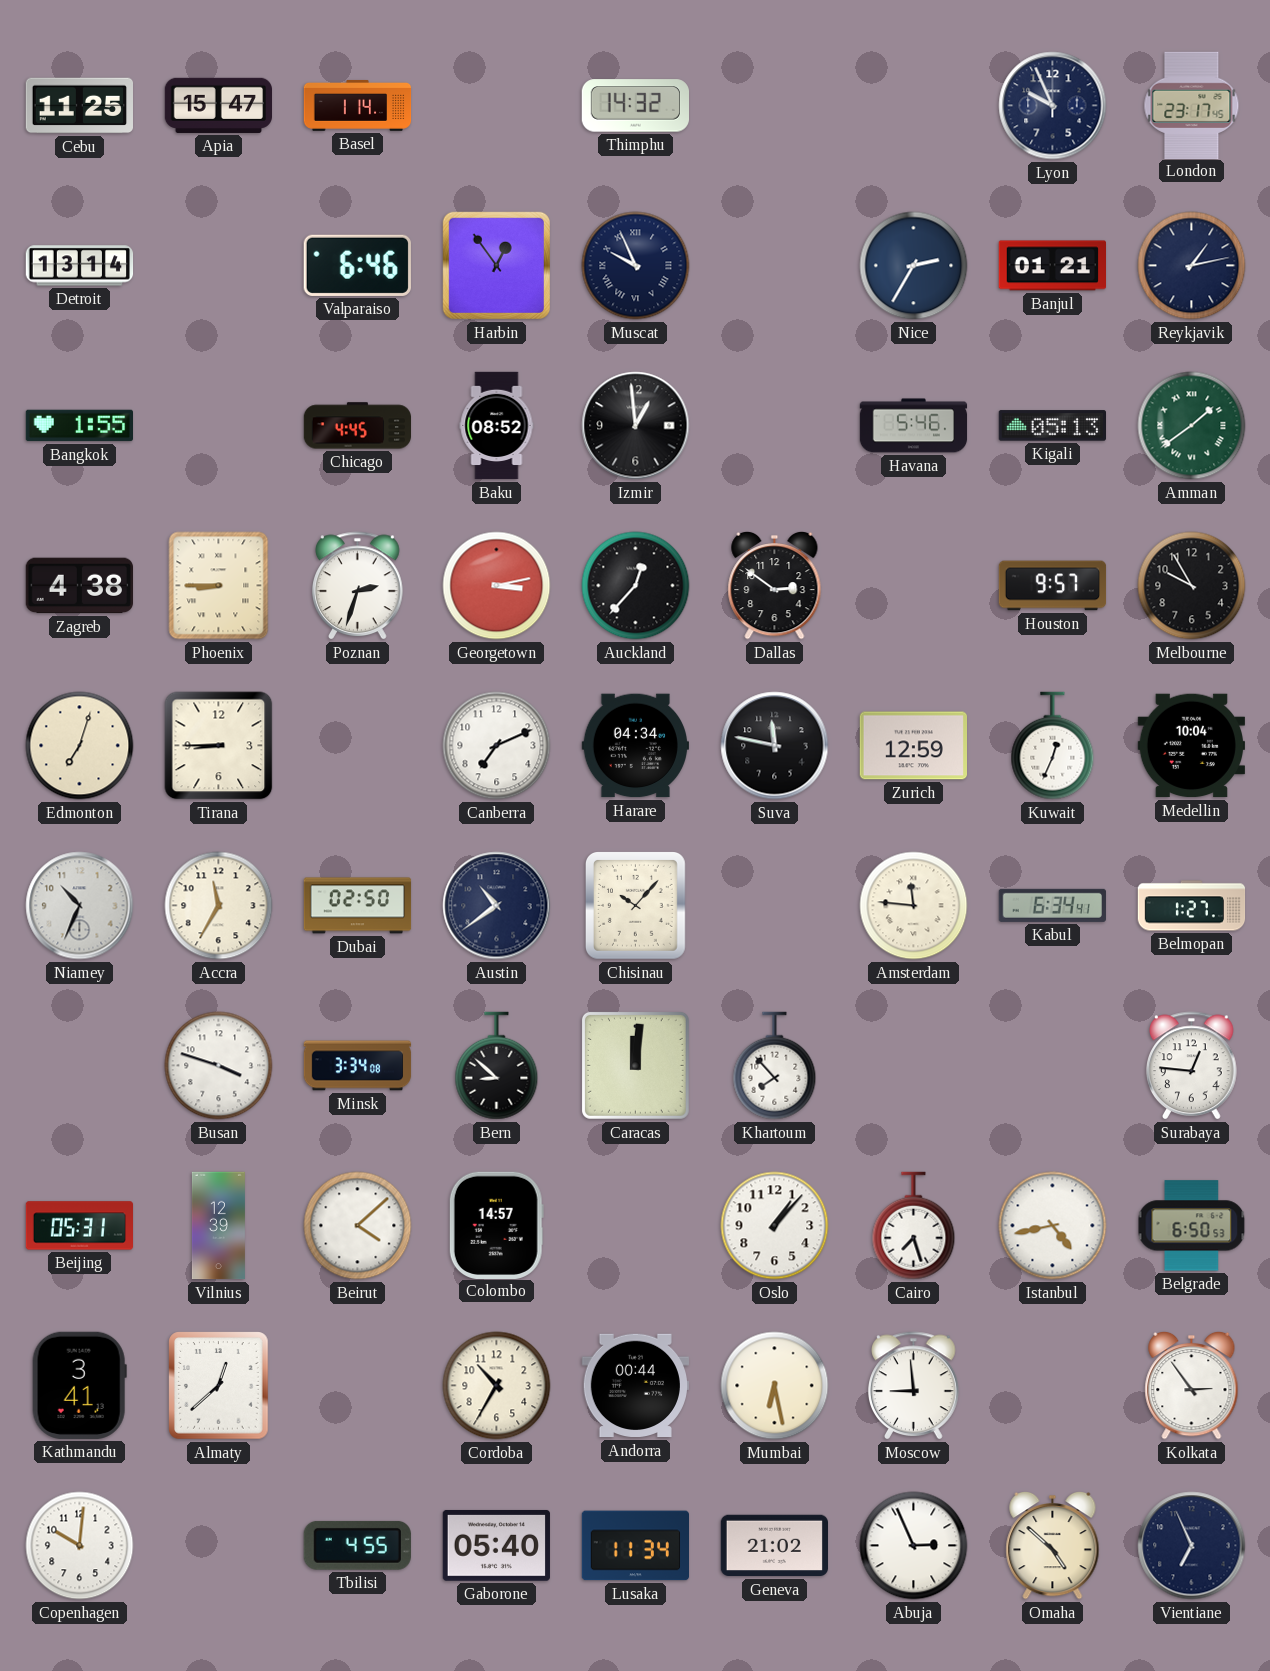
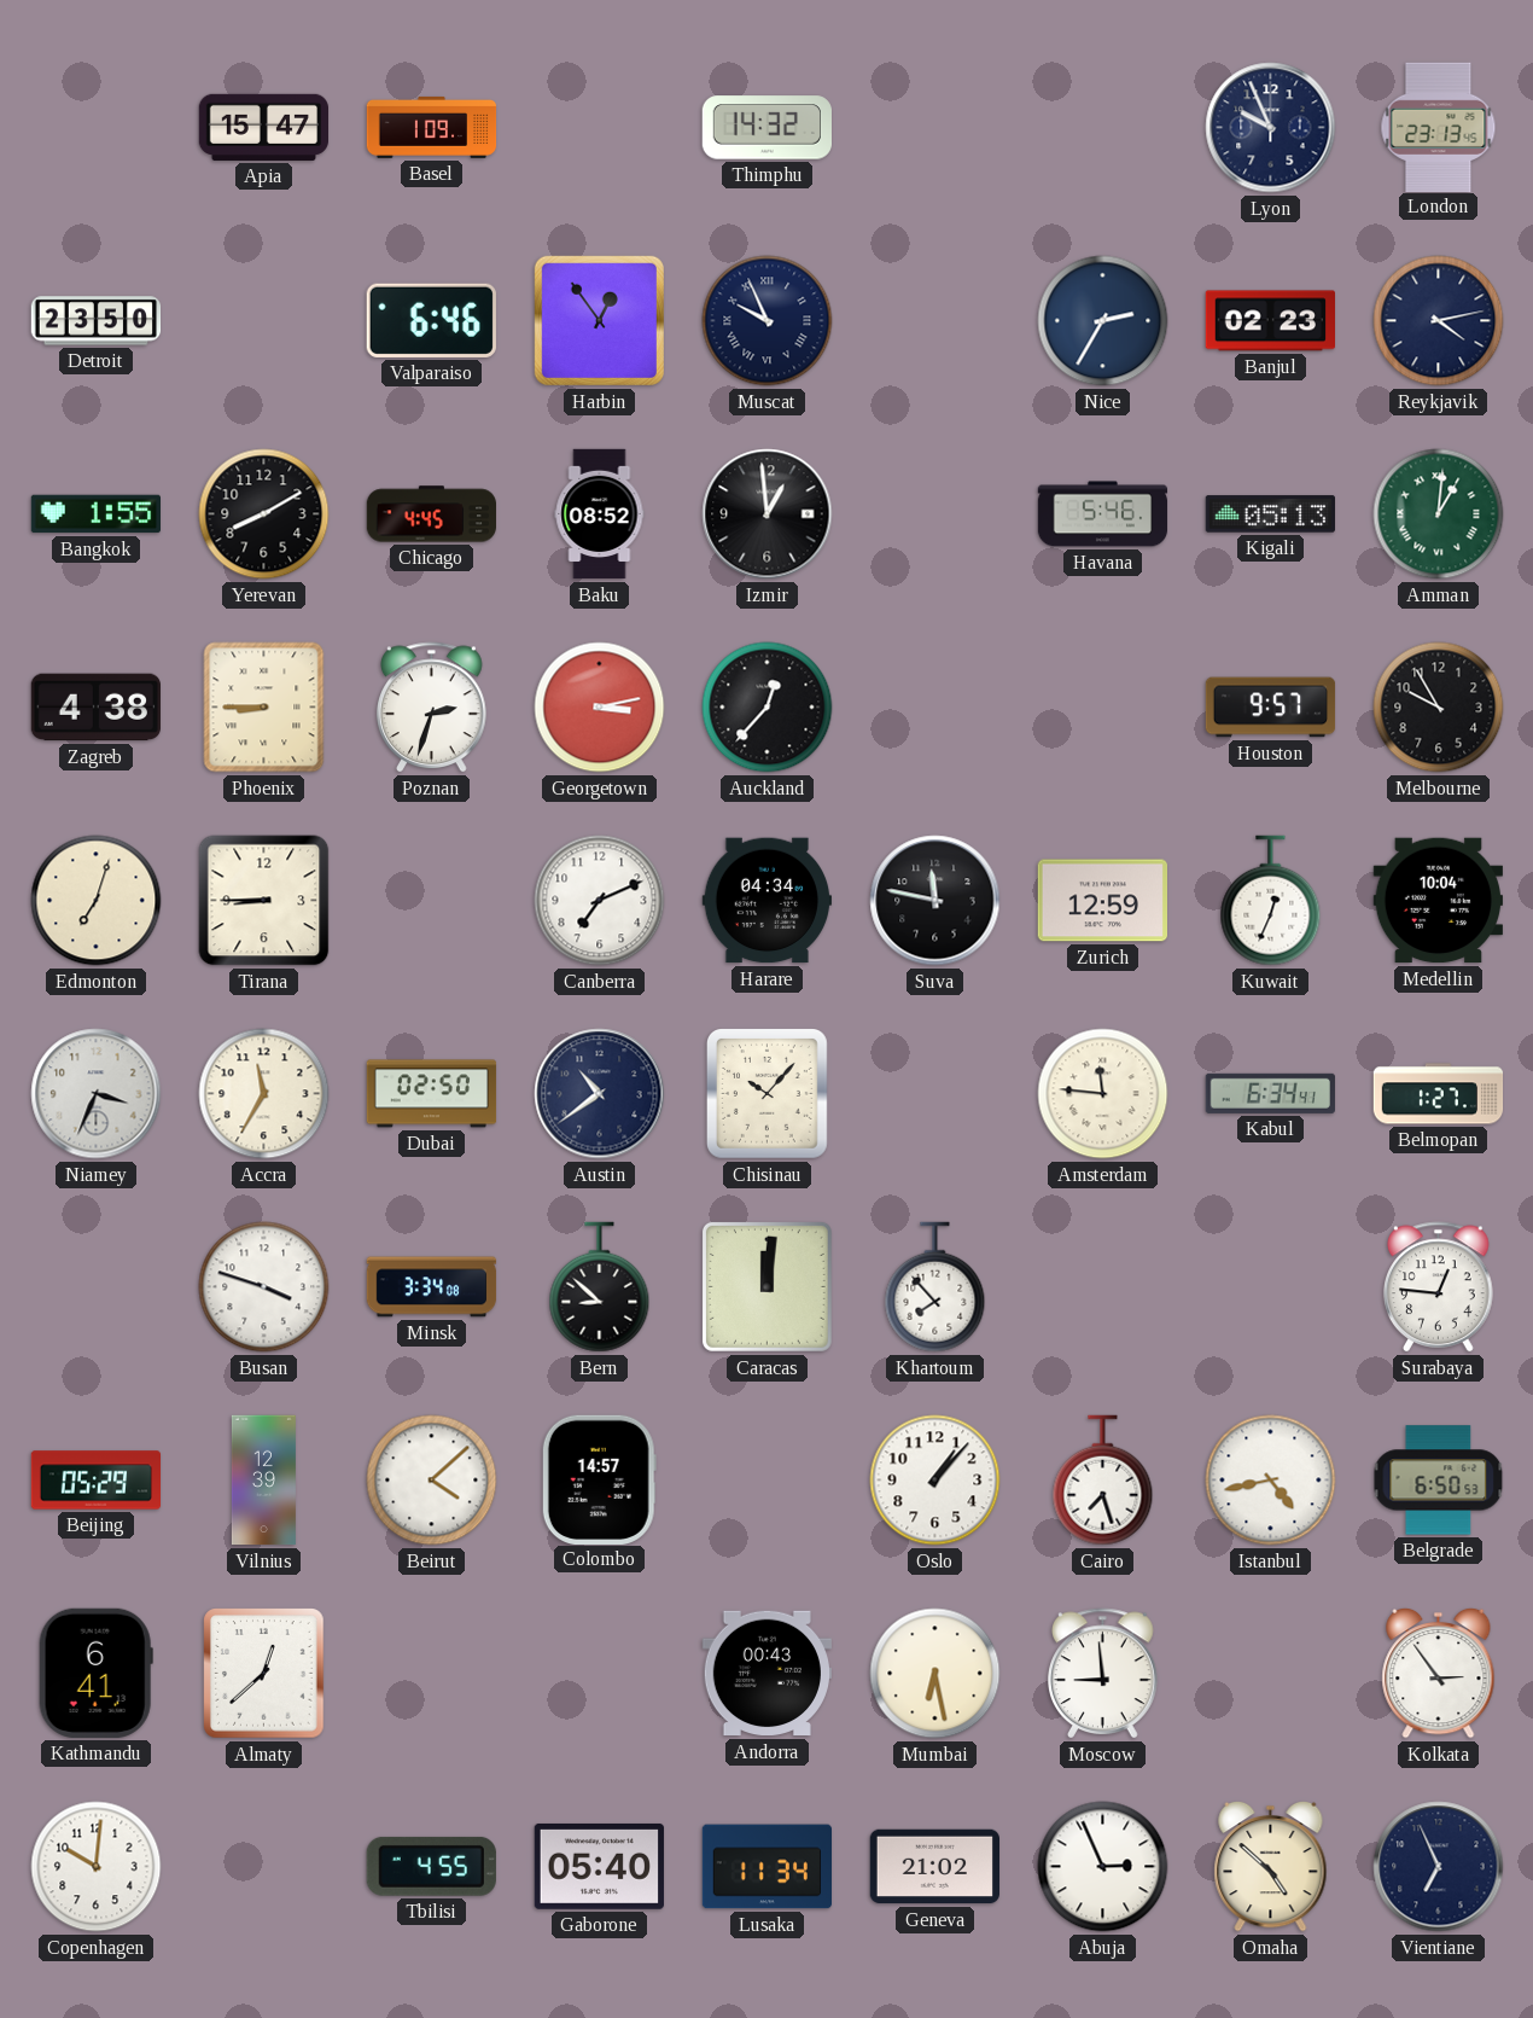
Cebu: 11:25 -> none (79, 106)
Basel: 1:14 -> 1:09 (432, 127)
London: 23:17 -> 23:13 (1439, 127)
Detroit: 13:14 -> 23:50 (97, 321)
Banjul: 01:21 -> 02:23 (1270, 321)
Reykjavik: 1:13 -> 4:13 (1439, 321)
Yerevan: none -> 8:10 (264, 514)
Amman: 1:39 -> 1:01 (1439, 514)
Dallas: 2:51 -> none (775, 585)
Niamey: 10:34 -> 3:34 (97, 1094)
Beijing: 05:31 -> 05:29 (97, 1481)
Kathmandu: 3:41 -> 6:41 (95, 1673)
Cordoba: 10:35 -> none (497, 1386)
Andorra: 00:44 -> 00:43 (766, 1674)
